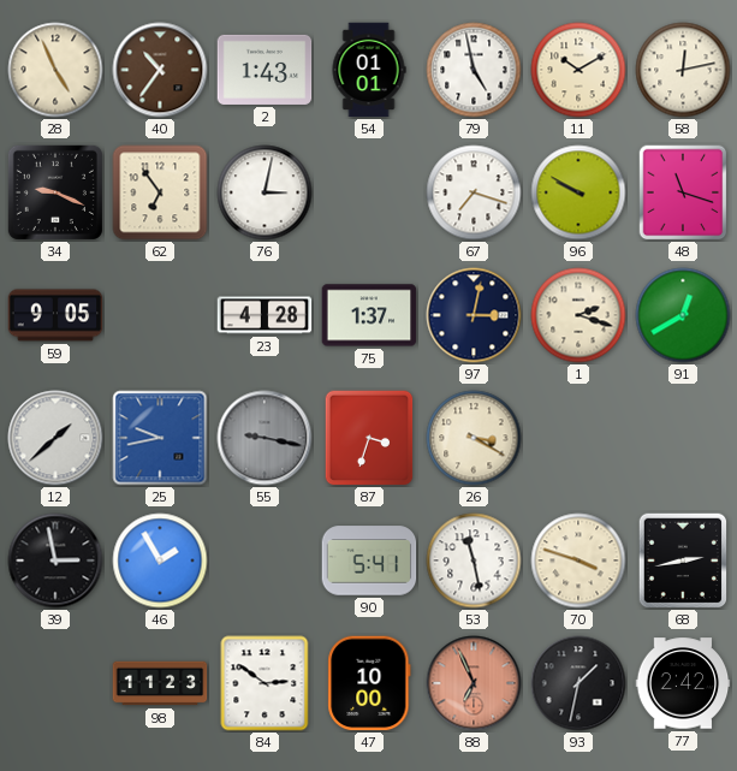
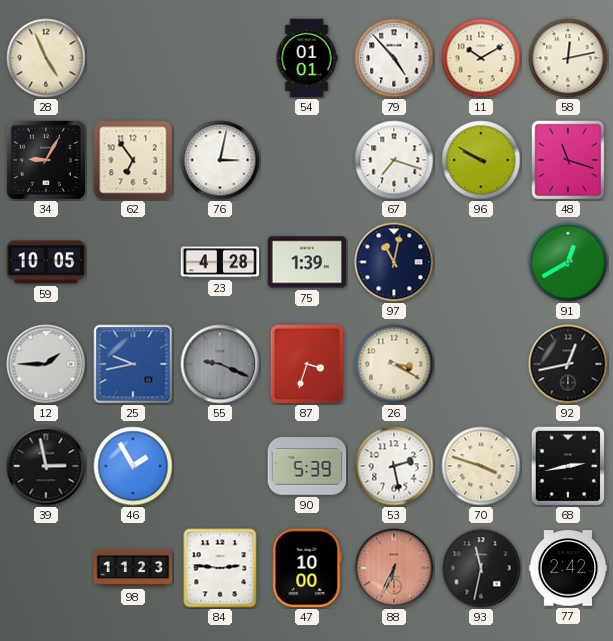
40: 10:36 -> none (160, 70)
2: 1:43 -> none (265, 70)
79: 4:58 -> 4:53 (394, 58)
34: 9:19 -> 9:05 (46, 160)
59: 9:05 -> 10:05 (46, 262)
75: 1:37 -> 1:39 (307, 262)
97: 3:02 -> 11:02 (394, 262)
1: 2:18 -> none (578, 315)
12: 1:38 -> 1:45 (46, 364)
55: 9:17 -> 9:19 (220, 364)
92: none -> 12:43 (568, 364)
90: 5:41 -> 5:39 (307, 466)
53: 11:28 -> 2:28 (394, 466)
84: 2:51 -> 2:46 (220, 568)
88: 6:56 -> 6:34 (394, 568)
93: 1:32 -> 11:32 (481, 568)
